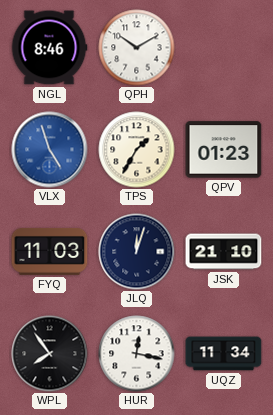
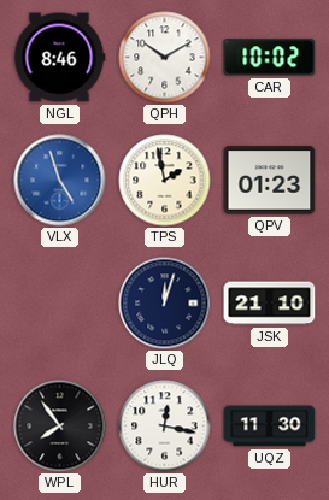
CAR: none -> 10:02 (270, 58)
TPS: 1:35 -> 1:58 (165, 181)
FYQ: 11:03 -> none (50, 251)
UQZ: 11:34 -> 11:30 (270, 427)
